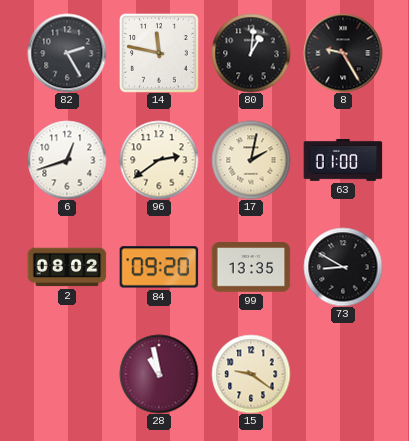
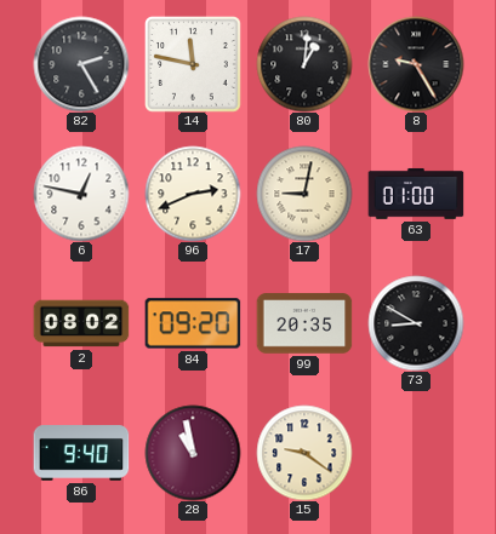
6: 12:42 -> 12:47 (81, 194)
96: 2:39 -> 2:41 (193, 194)
17: 2:02 -> 9:02 (304, 194)
99: 13:35 -> 20:35 (304, 323)
86: none -> 9:40 (81, 453)
